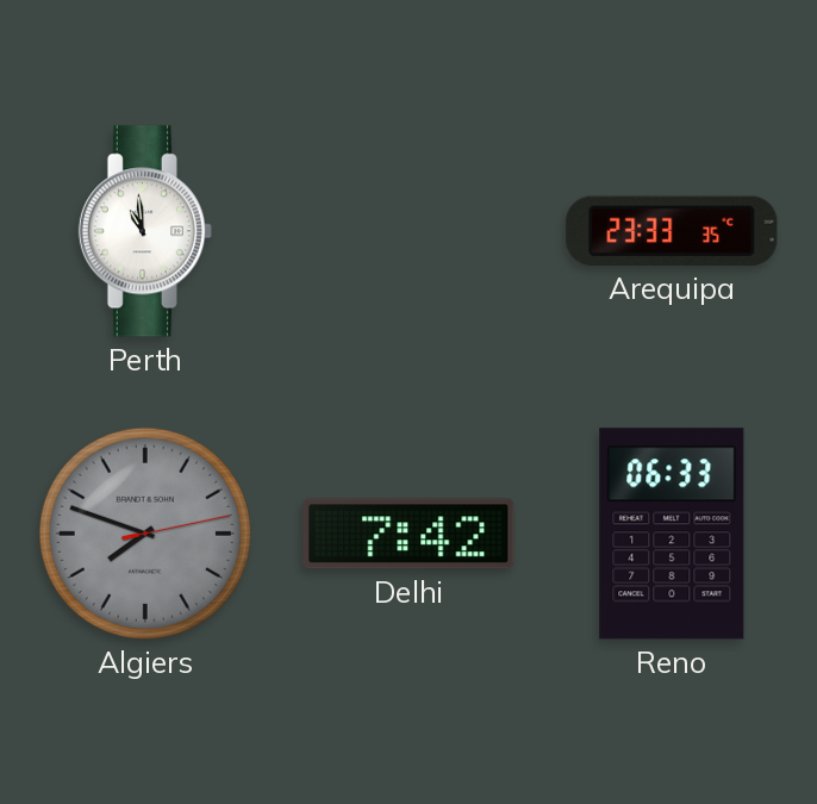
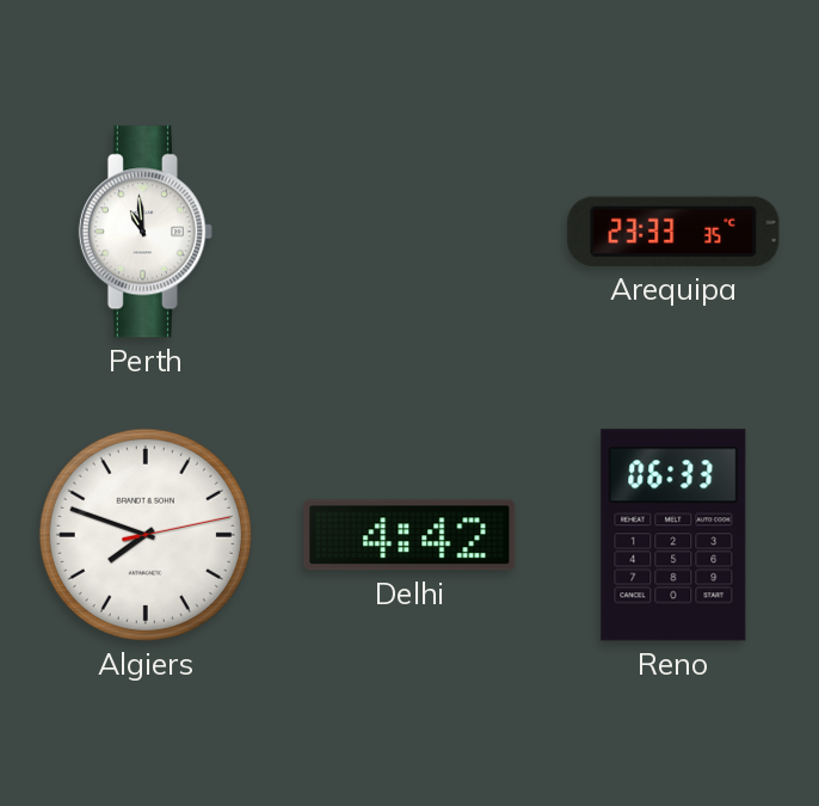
Algiers dial: grey -> white (146, 535)
Delhi: 7:42 -> 4:42 (410, 535)
